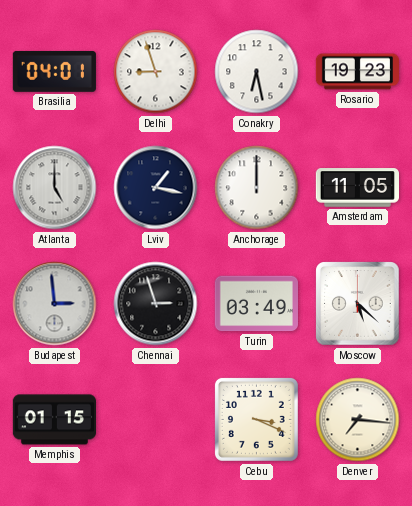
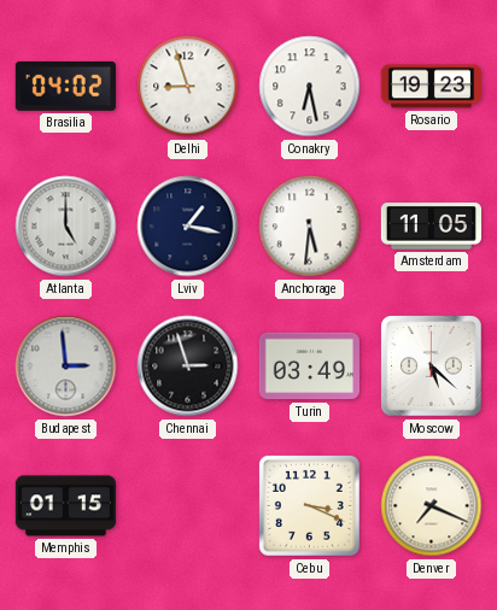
Brasilia: 04:01 -> 04:02 (65, 86)
Anchorage: 12:00 -> 5:31 (310, 227)
Denver: 7:16 -> 7:19 (432, 506)
